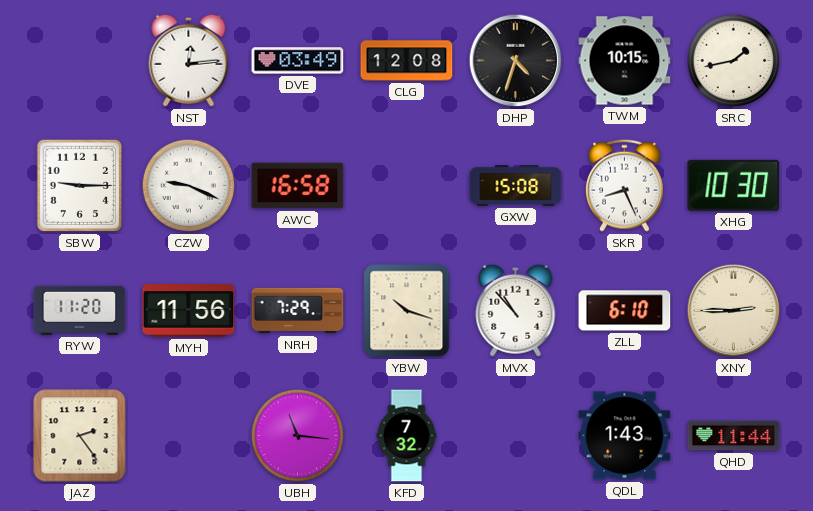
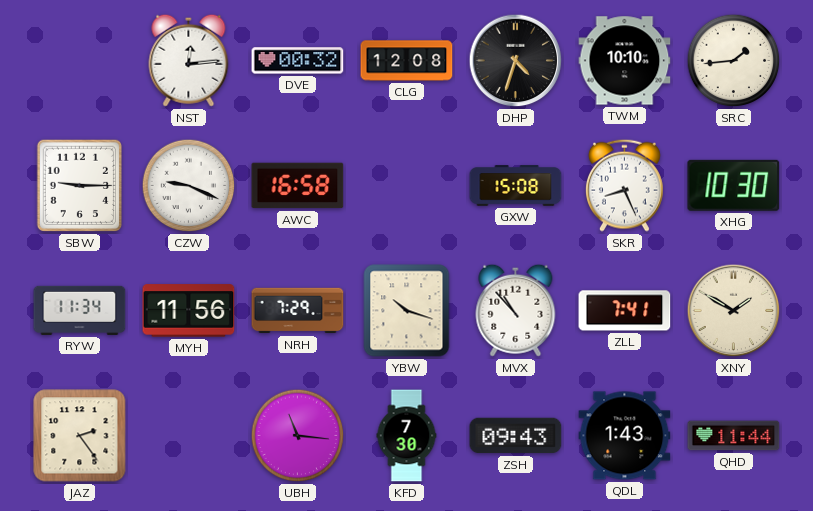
DVE: 03:49 -> 00:32 (298, 61)
TWM: 10:15 -> 10:10 (625, 61)
SRC: 1:43 -> 1:44 (734, 61)
RYW: 11:20 -> 11:34 (80, 310)
ZLL: 6:10 -> 7:41 (625, 311)
XNY: 2:45 -> 1:50 (734, 311)
KFD: 7:32 -> 7:30 (407, 436)
ZSH: none -> 09:43 (516, 436)
